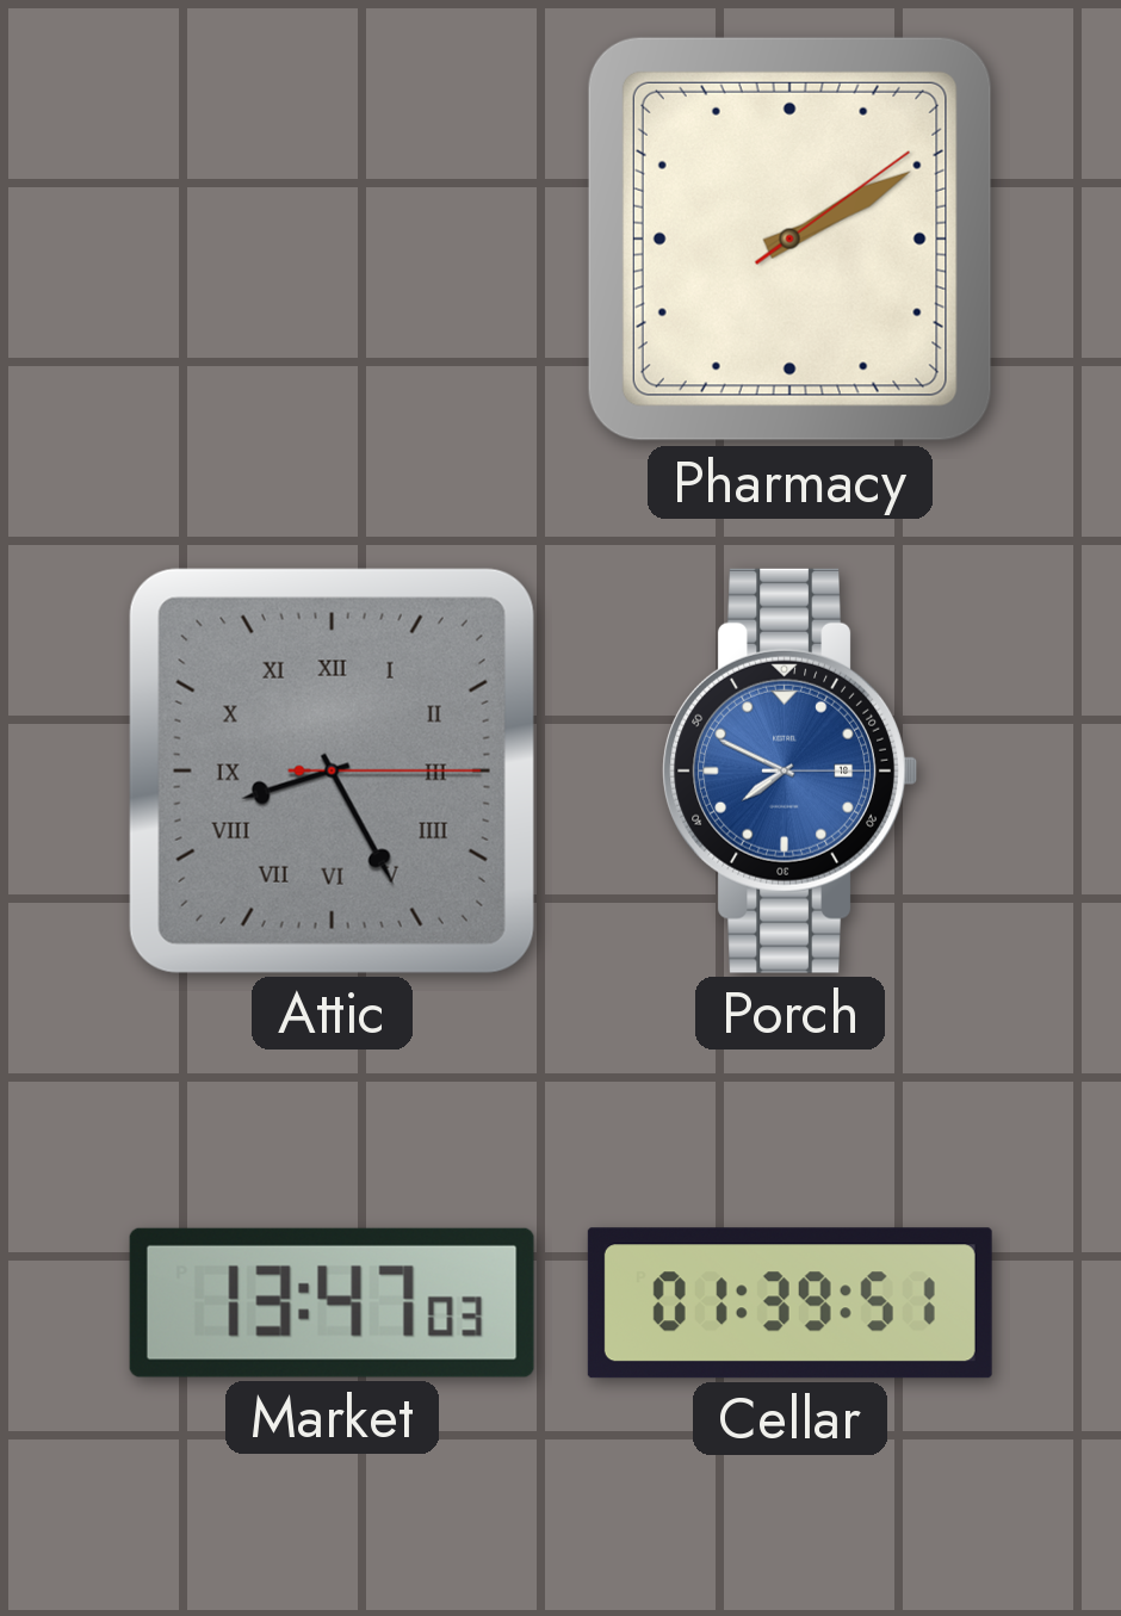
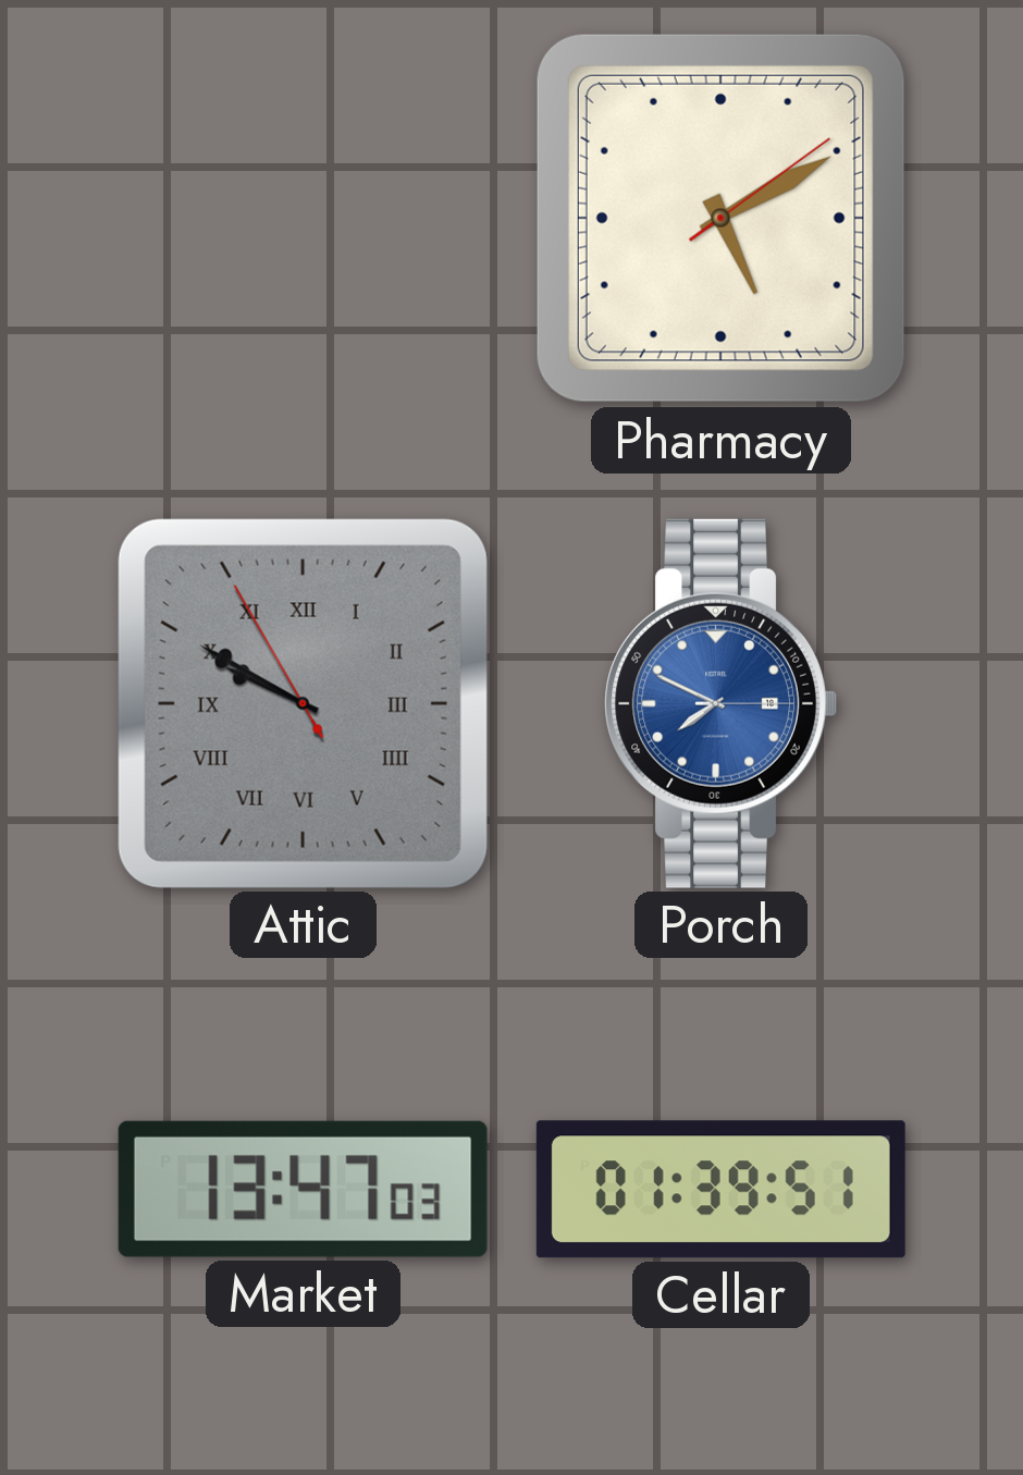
Pharmacy: 2:10 -> 5:10 (720, 218)
Attic: 8:25 -> 9:49 (303, 703)
